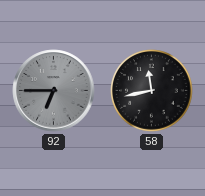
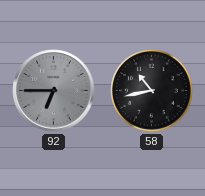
58: 11:43 -> 10:43 (152, 91)
